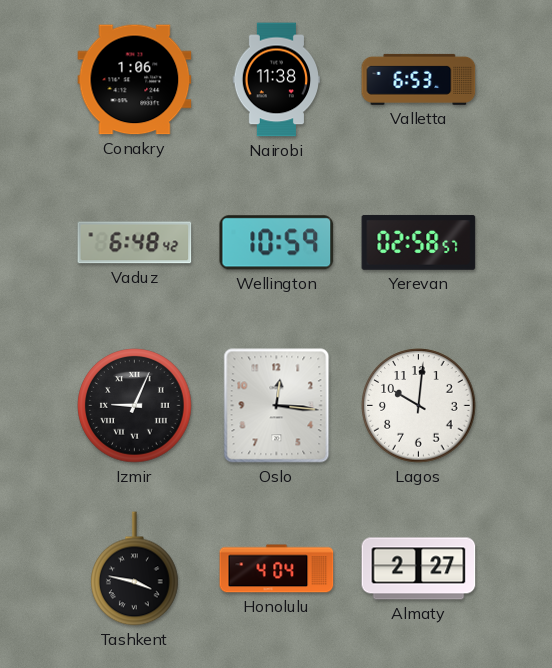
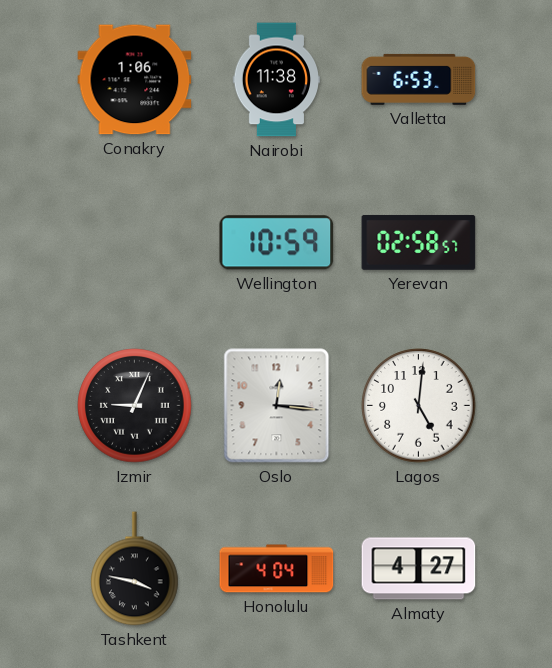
Vaduz: 6:48 -> none (135, 243)
Lagos: 10:01 -> 5:01 (419, 406)
Almaty: 2:27 -> 4:27 (419, 569)
